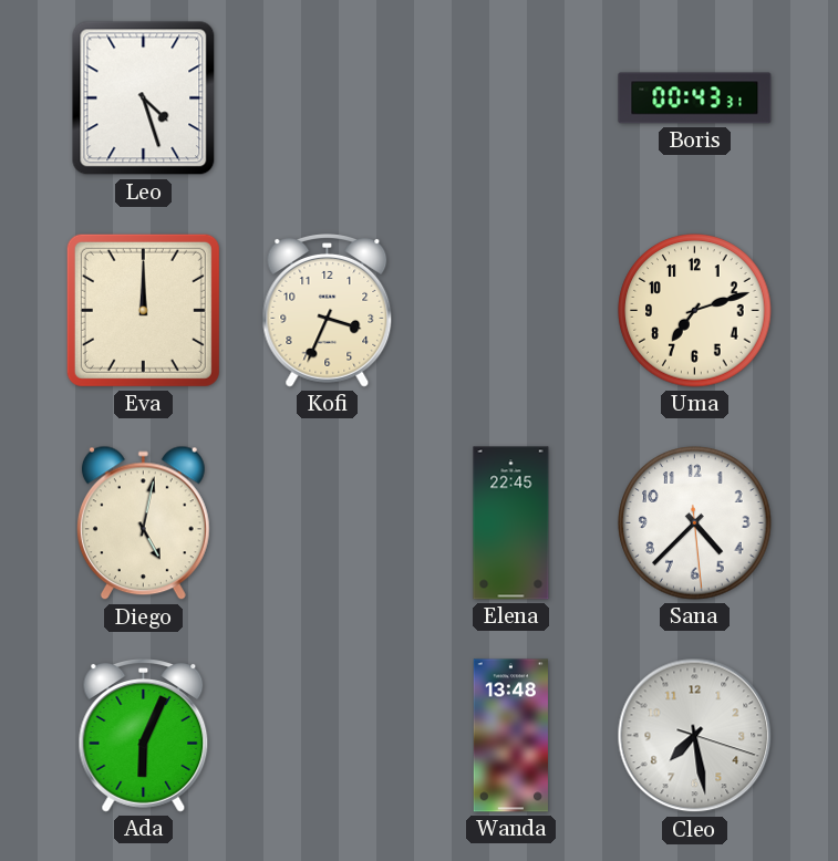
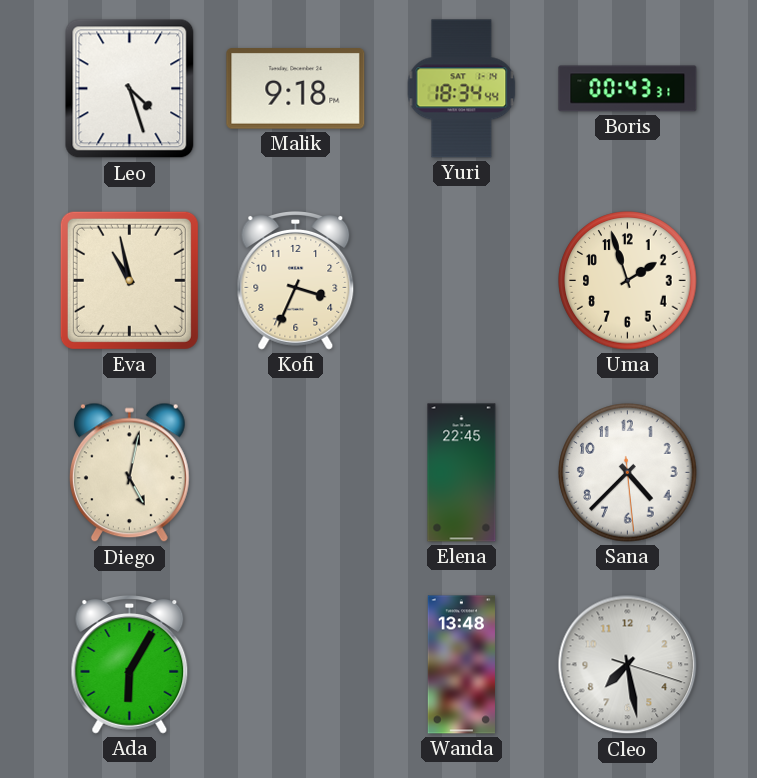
Malik: none -> 9:18 (296, 89)
Yuri: none -> 18:34 (462, 89)
Eva: 12:00 -> 10:58 (129, 280)
Uma: 7:12 -> 1:57 (628, 281)
Ada: 6:04 -> 6:05 (130, 665)
